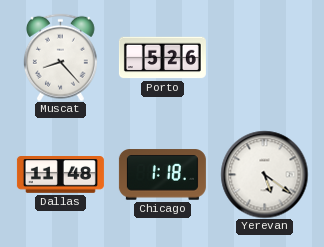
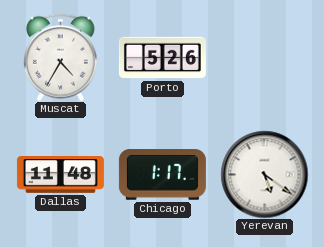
Muscat: 8:23 -> 4:35 (60, 57)
Chicago: 1:18 -> 1:17 (162, 175)
